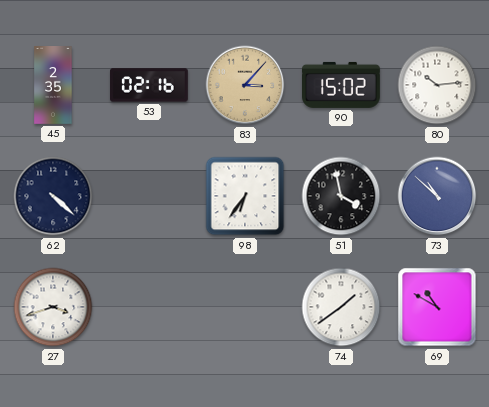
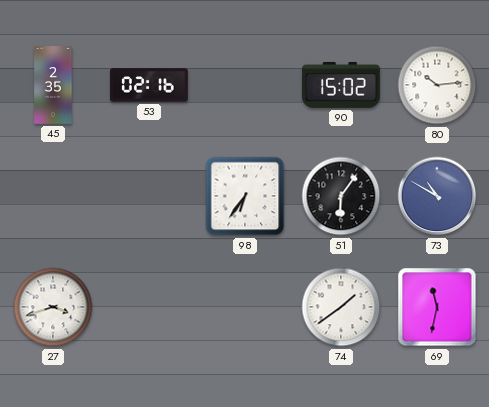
83: 3:07 -> none (245, 85)
62: 4:22 -> none (53, 196)
51: 3:58 -> 6:06 (341, 196)
73: 10:52 -> 10:50 (437, 196)
69: 10:50 -> 11:32 (437, 307)
